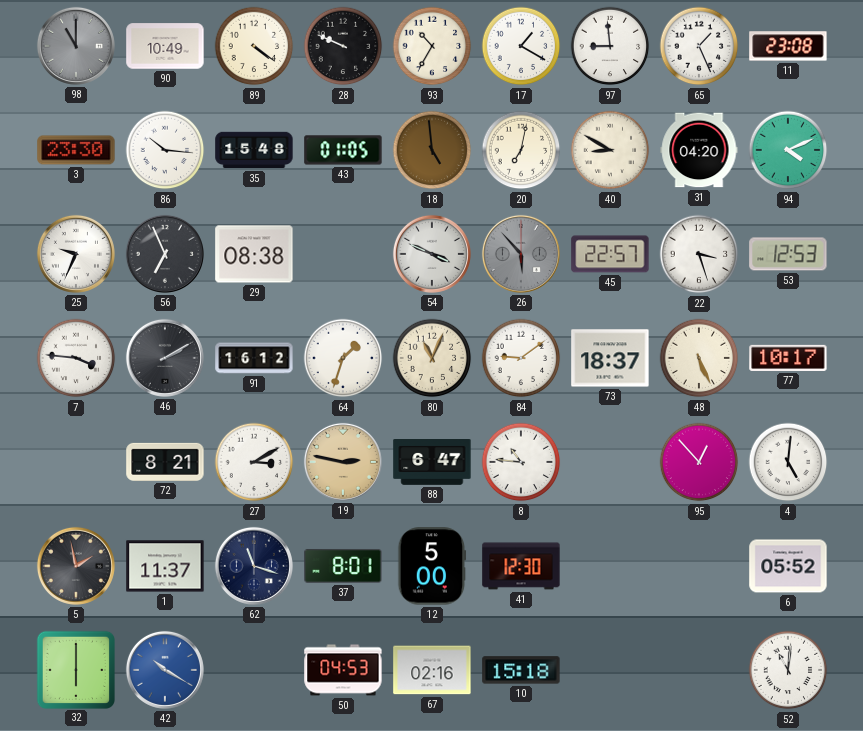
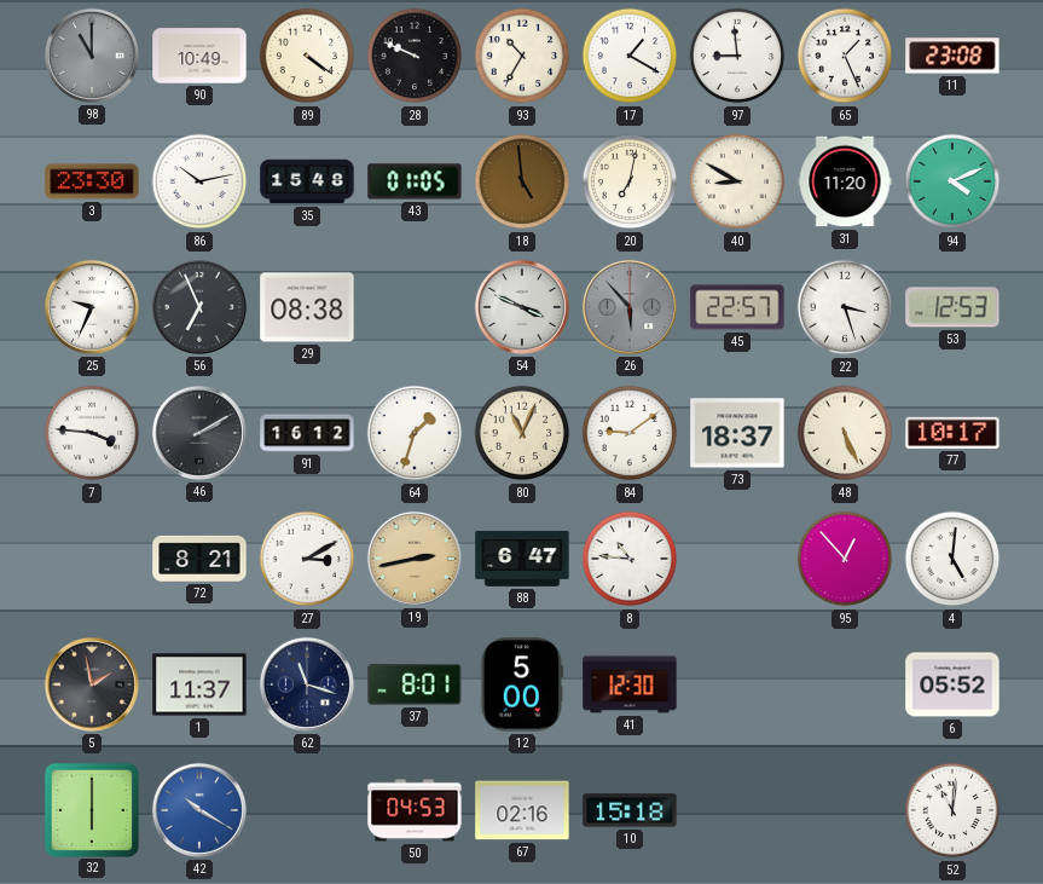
86: 10:16 -> 10:13 (199, 181)
31: 04:20 -> 11:20 (845, 181)
19: 2:47 -> 2:43 (415, 559)
